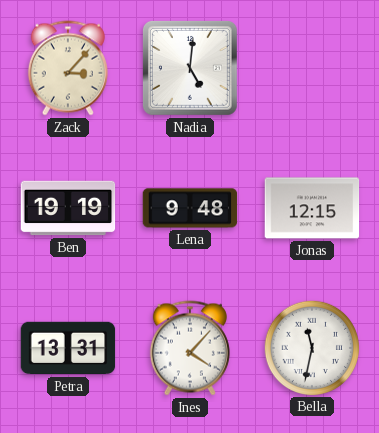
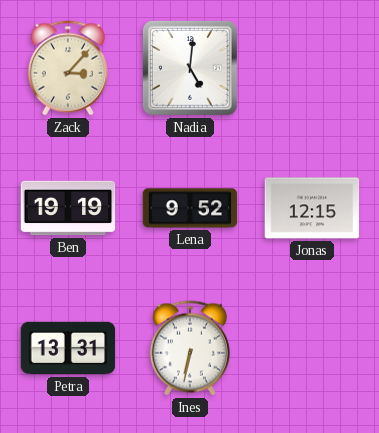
Lena: 9:48 -> 9:52 (190, 208)
Ines: 4:07 -> 6:32 (190, 348)
Bella: 11:32 -> none (311, 347)
